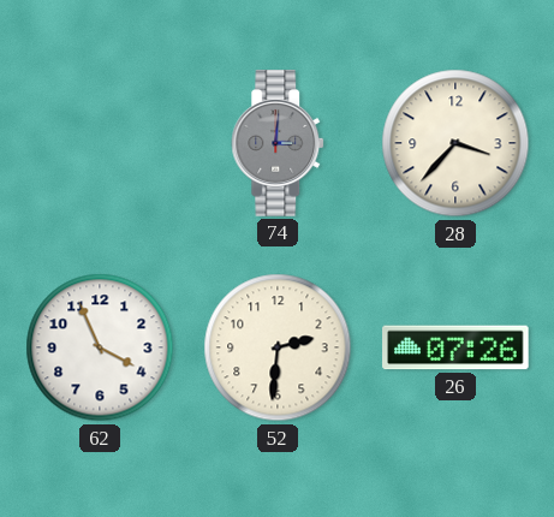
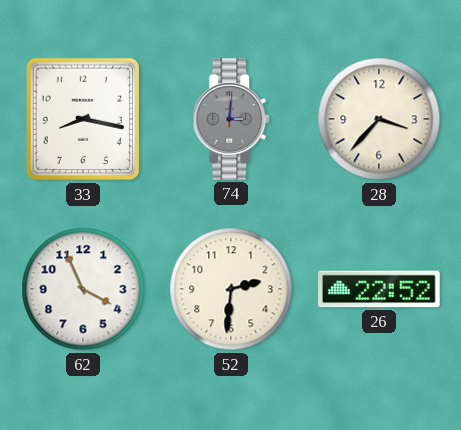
33: none -> 8:17 (83, 119)
26: 07:26 -> 22:52 (379, 289)
